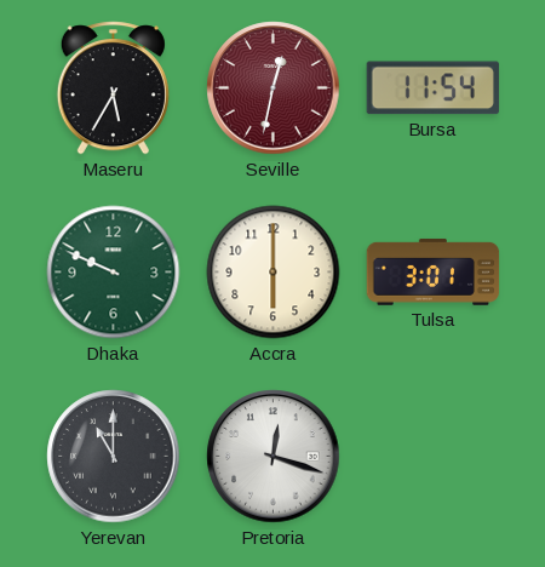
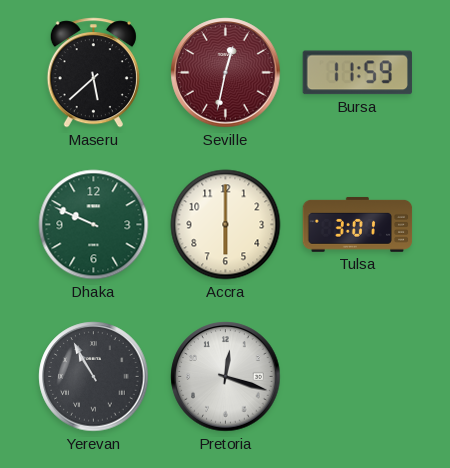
Maseru: 5:35 -> 5:38 (93, 73)
Bursa: 11:54 -> 11:59 (357, 73)
Yerevan: 11:00 -> 10:55 (94, 377)
